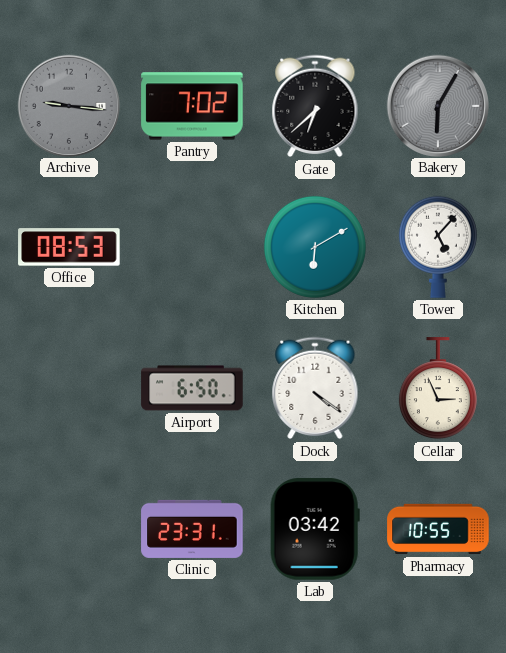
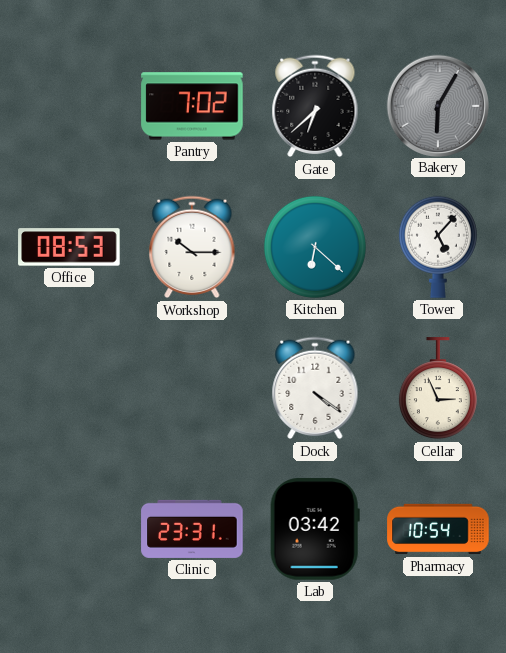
Archive: 9:16 -> none (68, 105)
Workshop: none -> 10:15 (192, 247)
Kitchen: 6:10 -> 6:22 (315, 247)
Airport: 6:50 -> none (192, 388)
Pharmacy: 10:55 -> 10:54 (438, 529)
